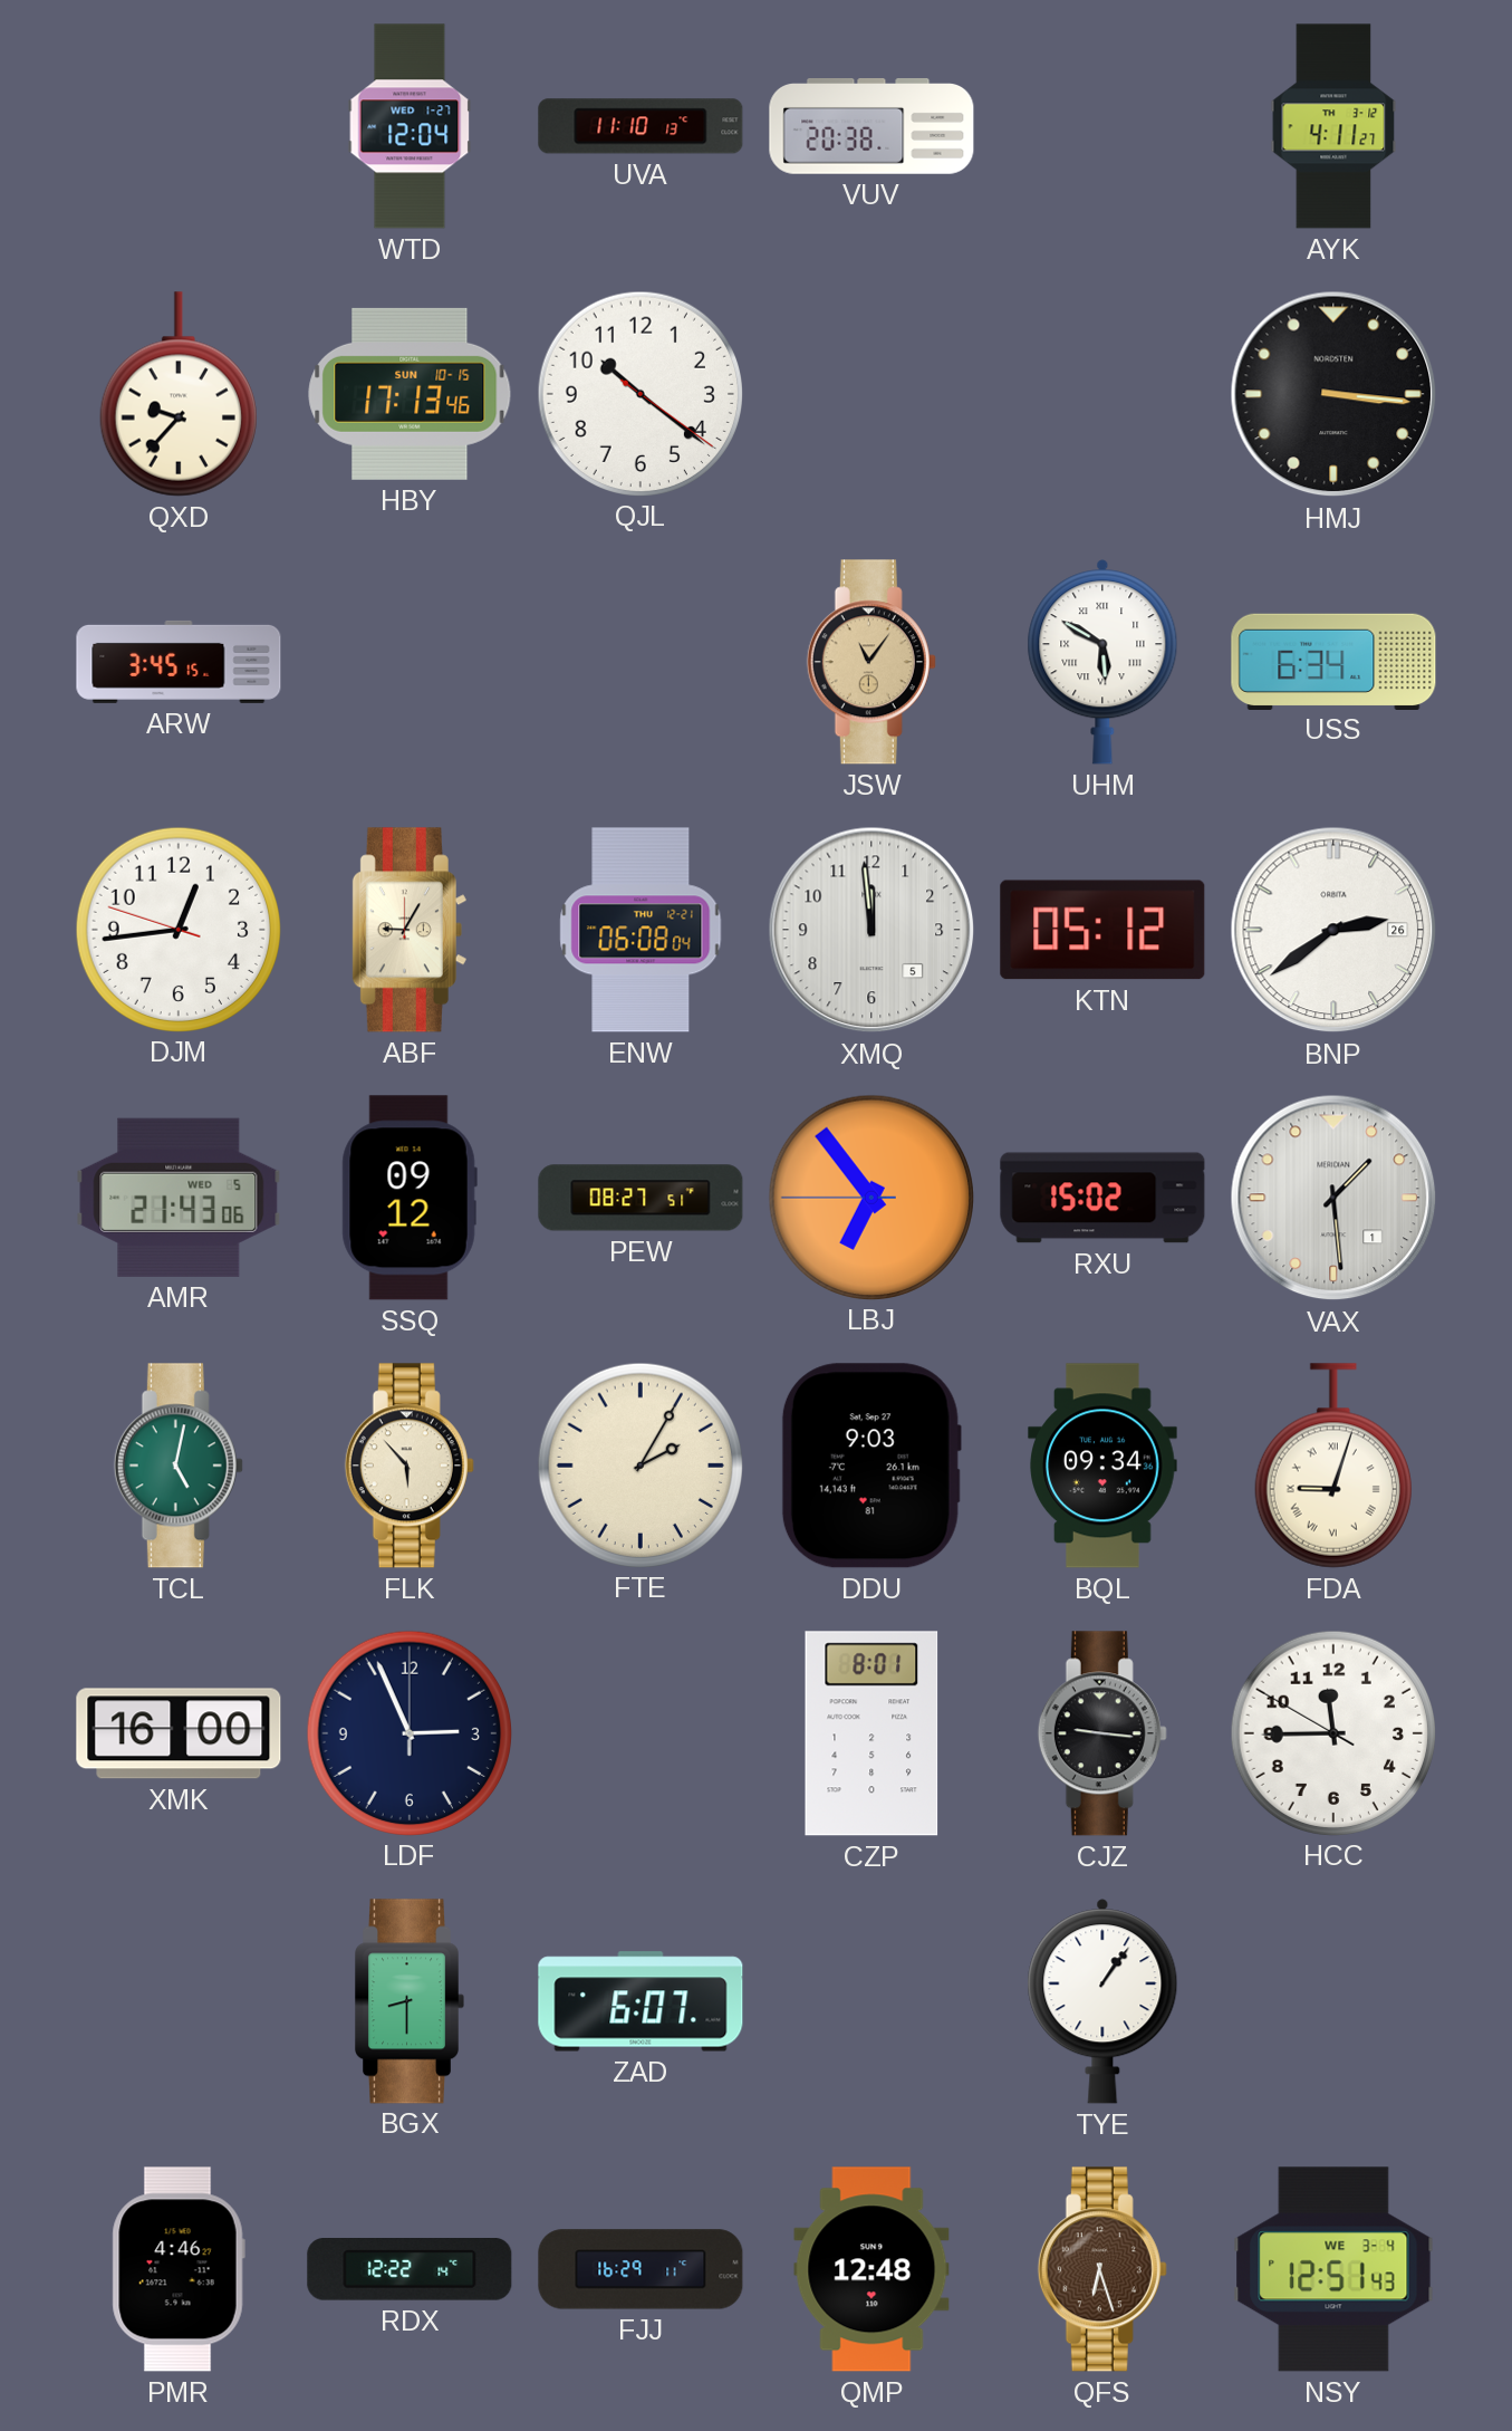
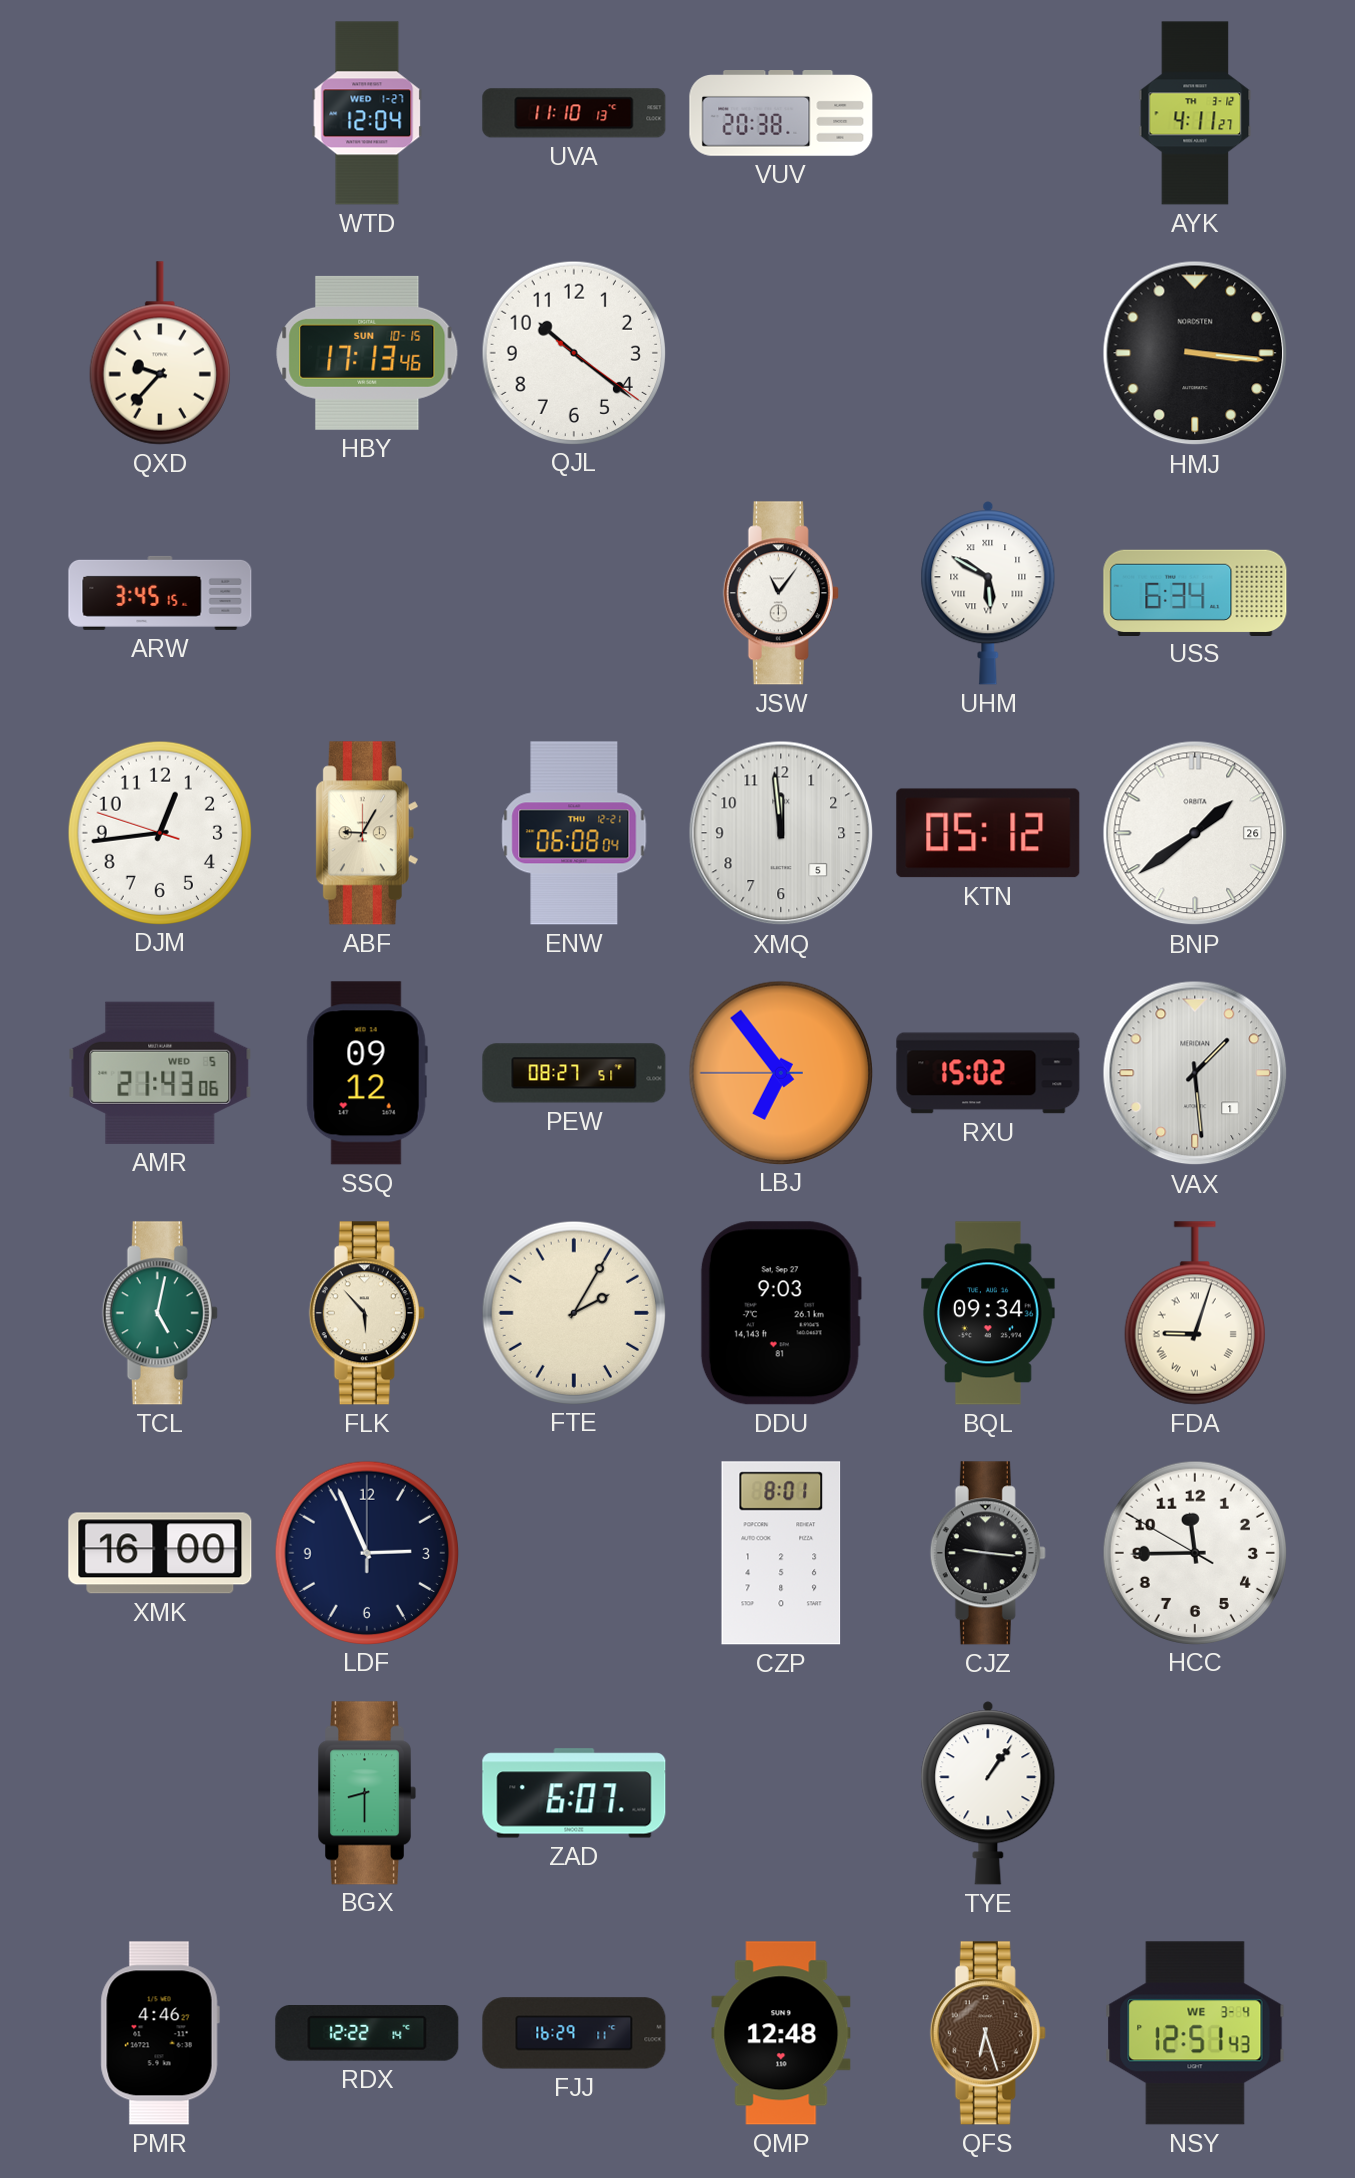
JSW dial: champagne -> white (781, 593)
BNP: 2:39 -> 1:39 (1195, 833)
